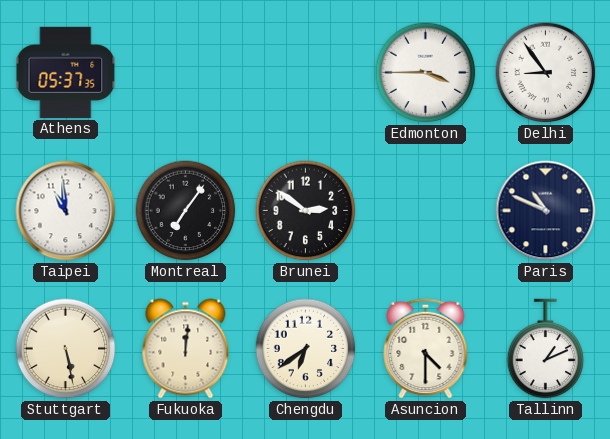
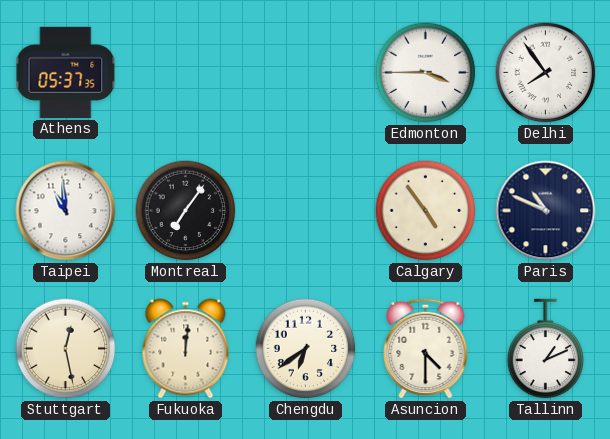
Delhi: 8:54 -> 7:54 (546, 73)
Brunei: 2:51 -> none (306, 211)
Calgary: none -> 4:54 (426, 211)
Stuttgart: 5:28 -> 12:28 (66, 349)
